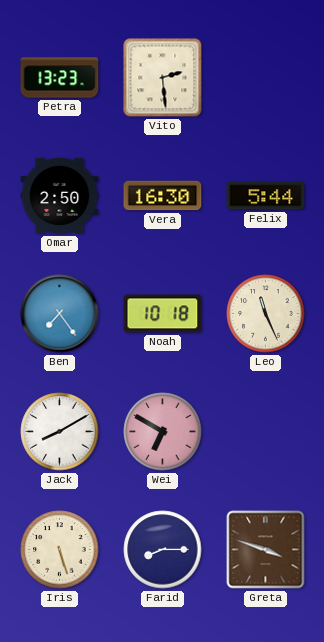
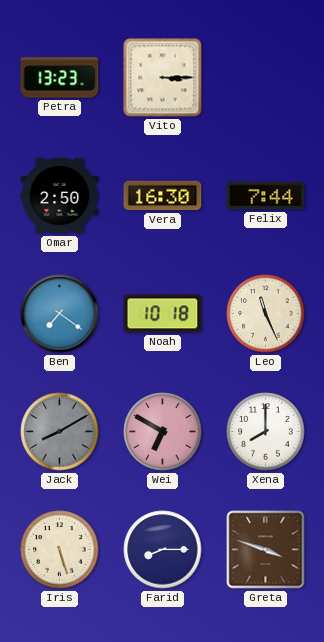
Vito: 2:29 -> 3:15 (163, 78)
Felix: 5:44 -> 7:44 (266, 196)
Ben: 7:24 -> 7:21 (60, 314)
Jack dial: white -> grey (60, 432)
Xena: none -> 8:00 (266, 432)
